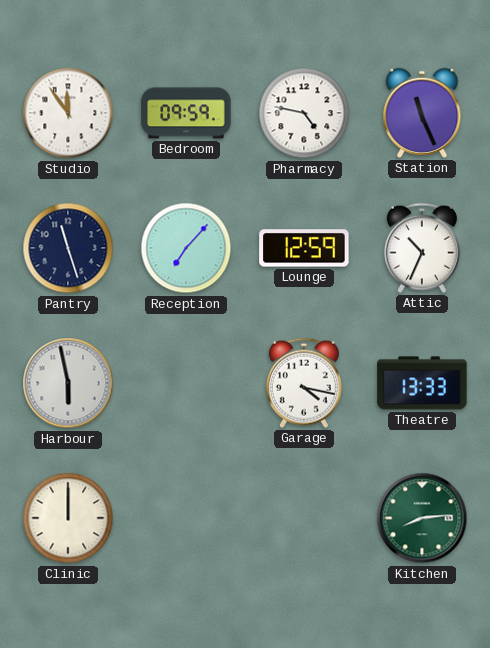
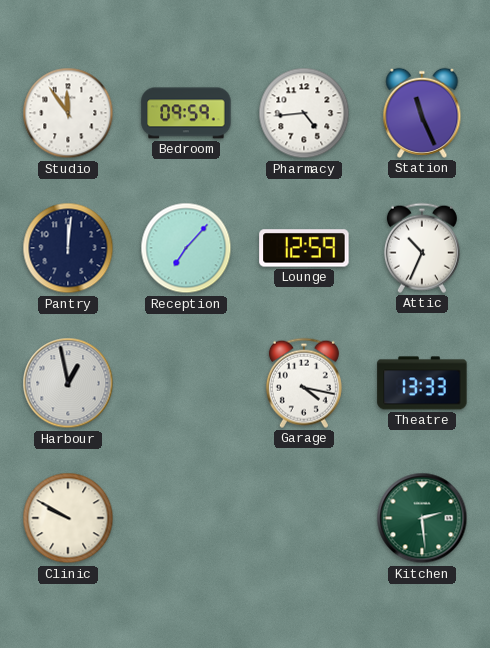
Pharmacy: 4:47 -> 4:44 (304, 113)
Pantry: 11:27 -> 12:01 (68, 248)
Harbour: 5:58 -> 12:58 (68, 383)
Clinic: 12:00 -> 9:50 (68, 518)
Kitchen: 8:14 -> 2:29 (422, 518)
